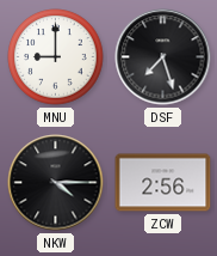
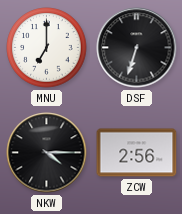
MNU: 9:00 -> 7:00 (47, 48)
DSF: 7:27 -> 6:33 (137, 48)
